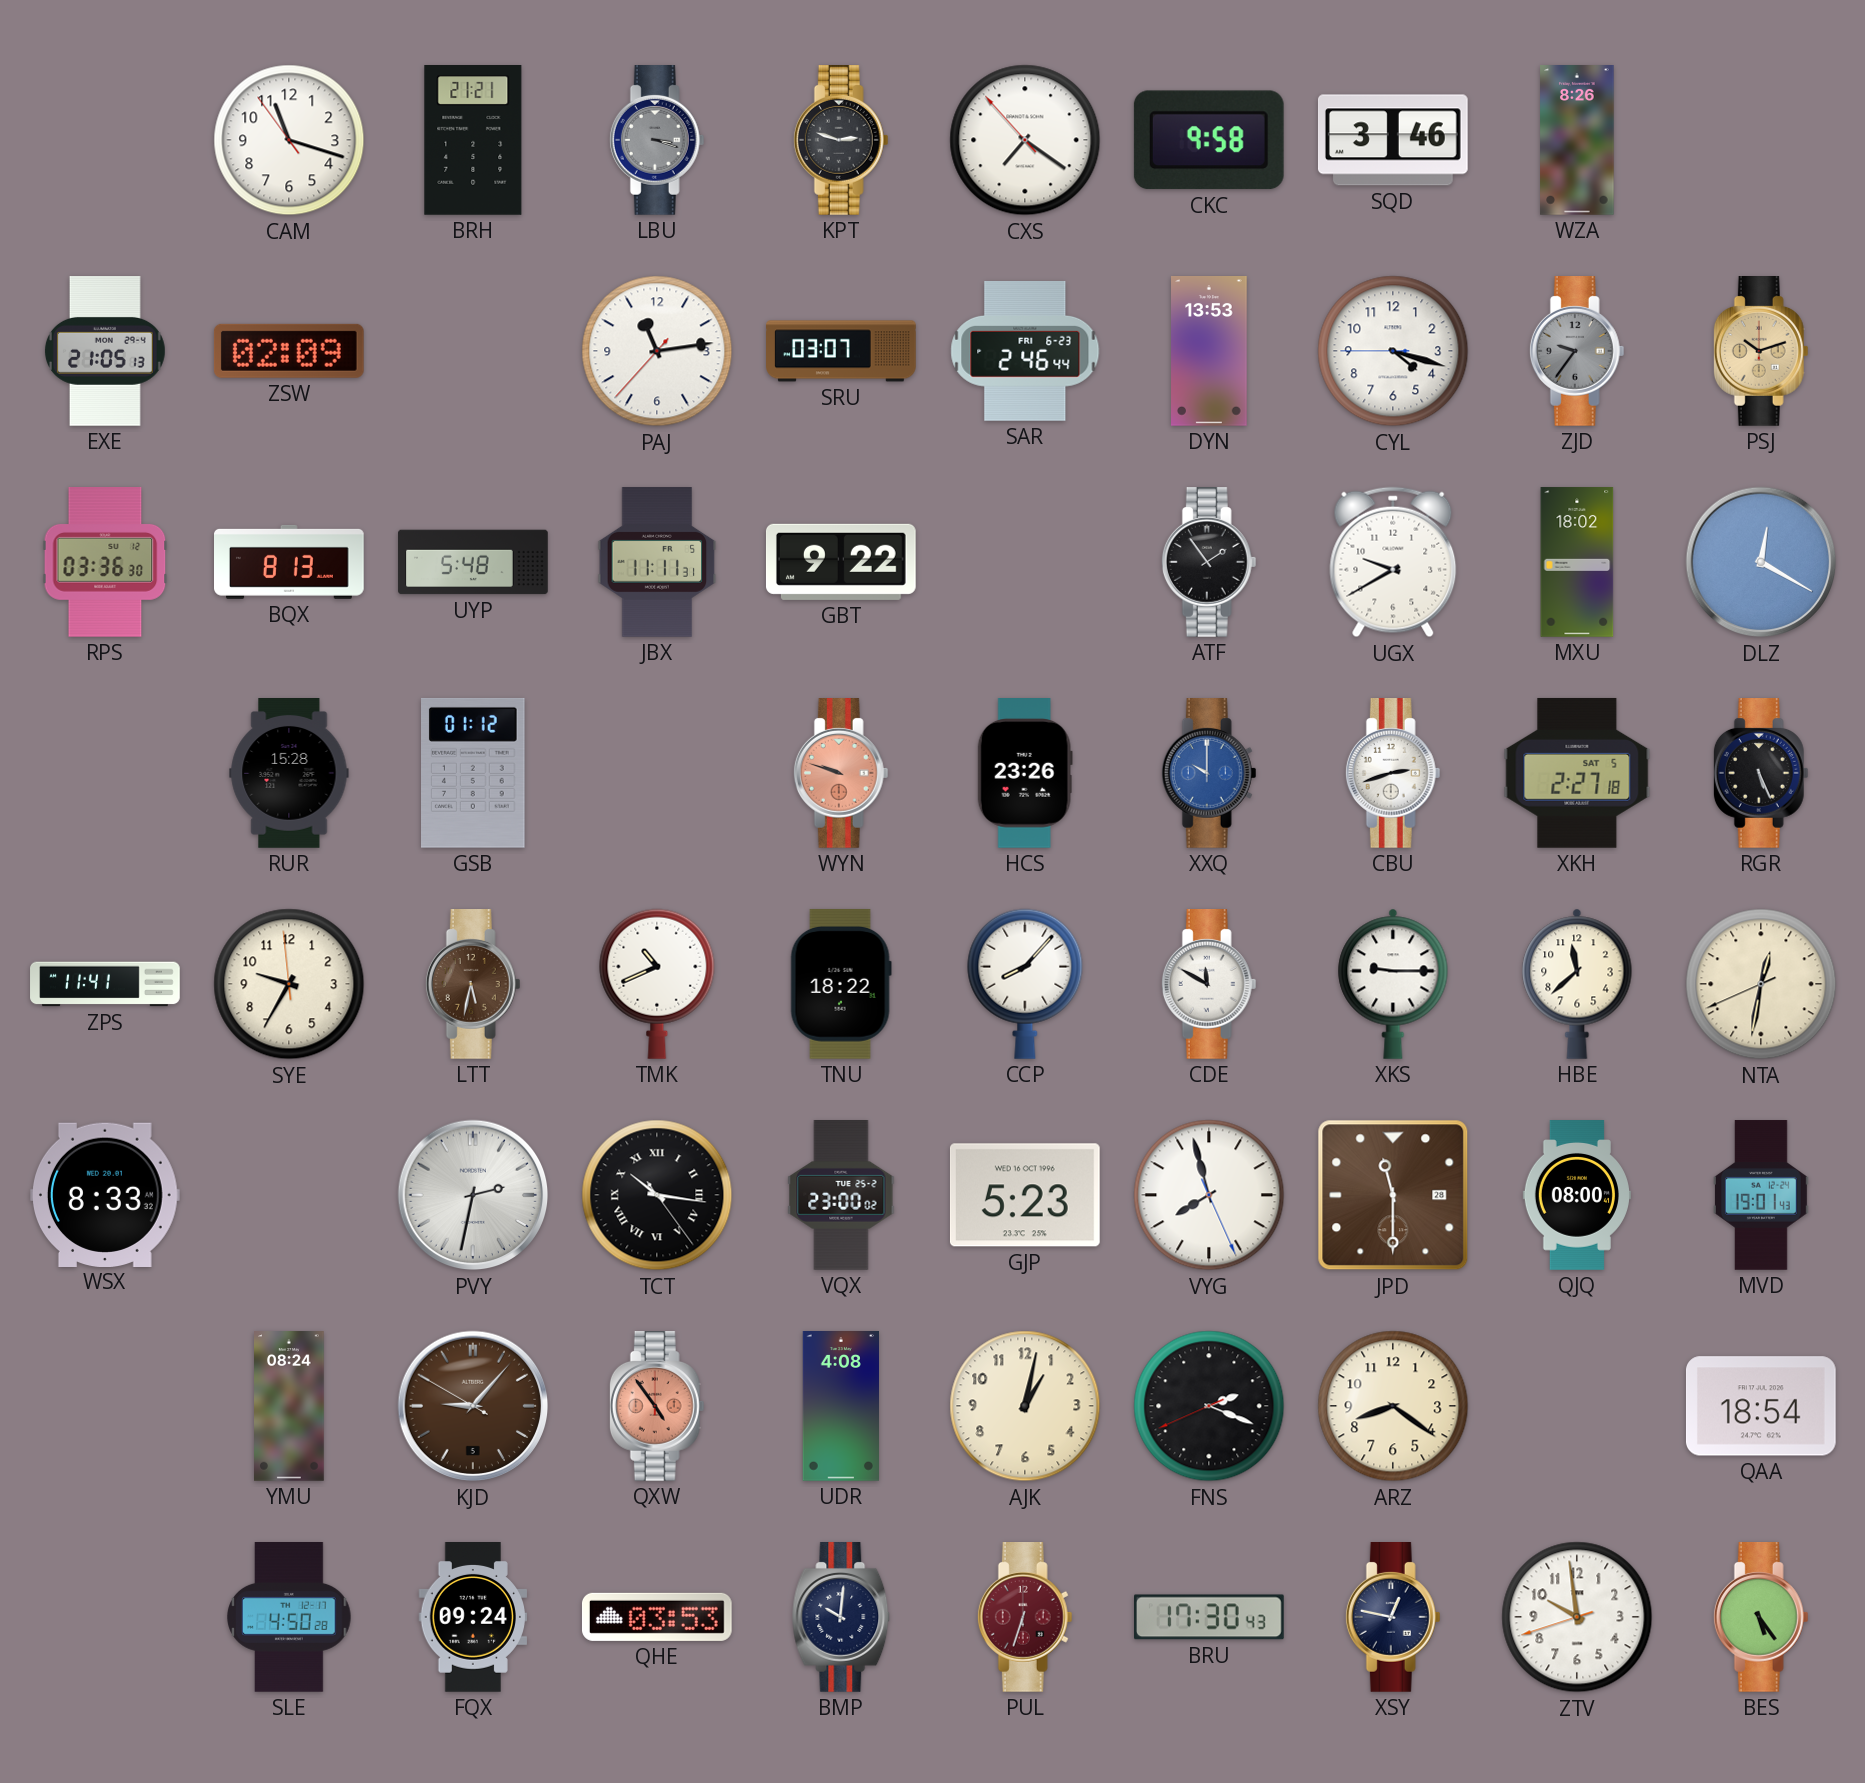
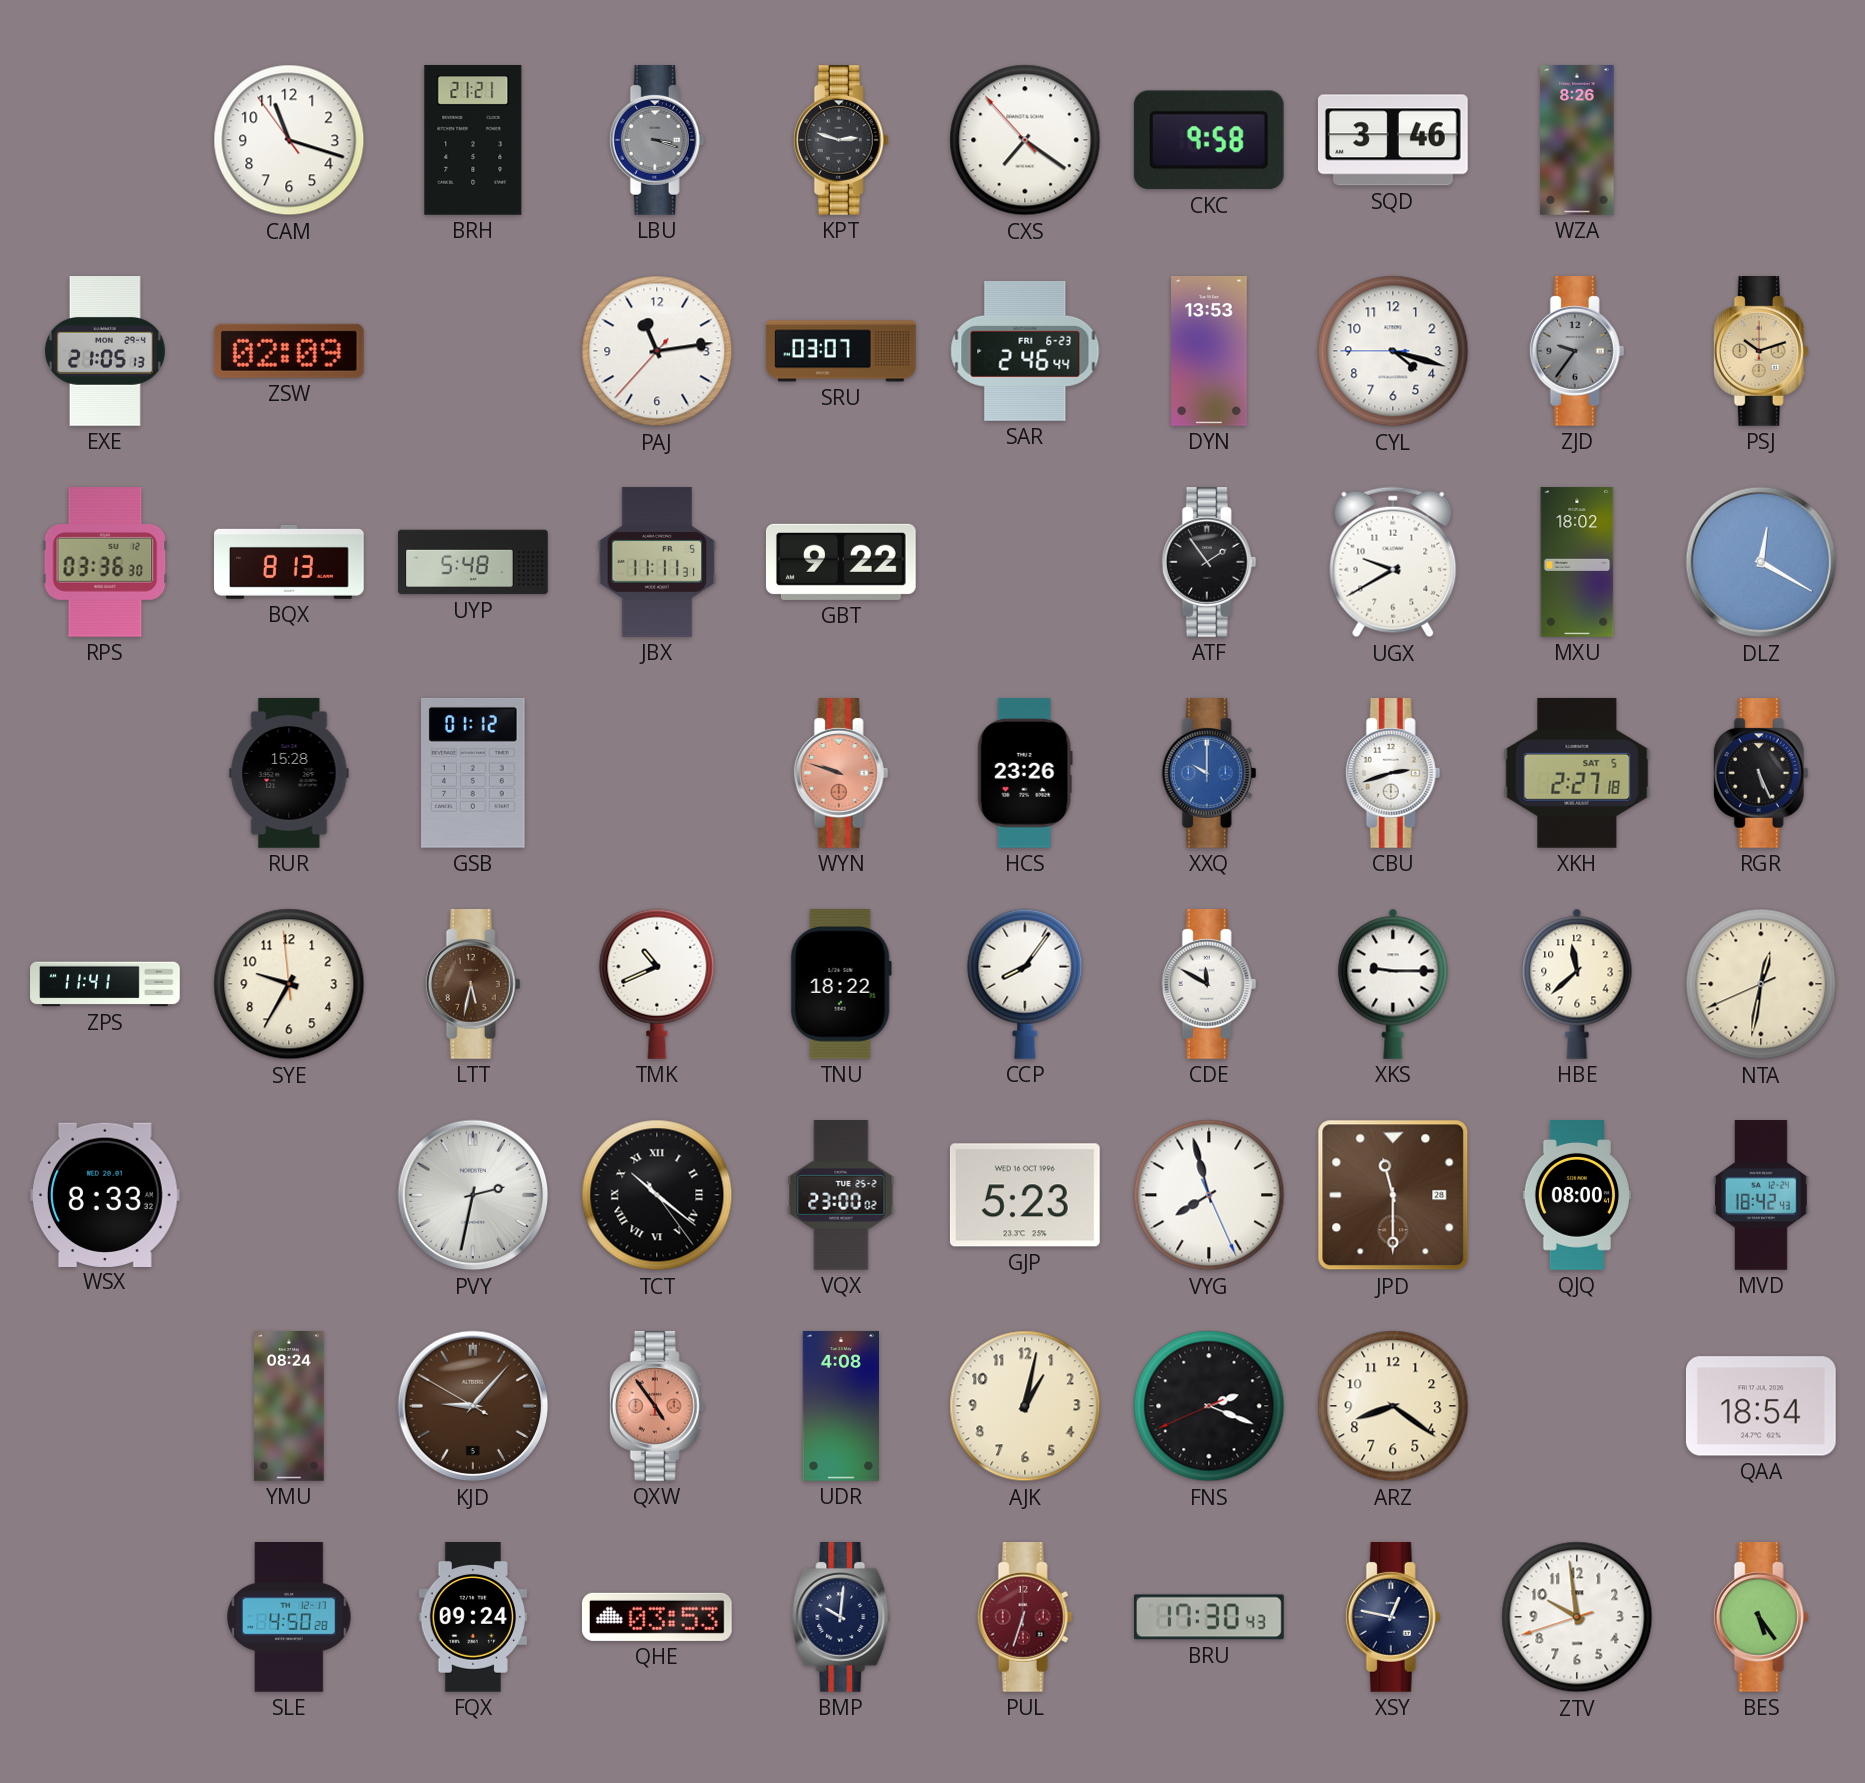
CCP: 8:07 -> 8:06 (1025, 984)
TCT: 10:16 -> 10:21 (657, 1195)
MVD: 19:01 -> 18:42 (1761, 1195)
